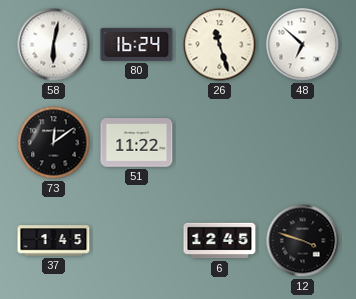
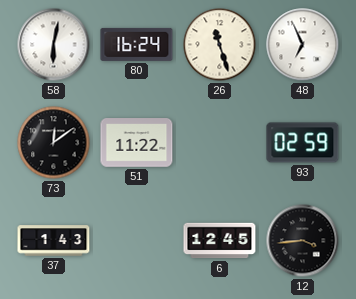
48: 6:52 -> 6:56 (303, 45)
93: none -> 02:59 (303, 143)
37: 1:45 -> 1:43 (54, 241)
12: 3:48 -> 3:44 (303, 241)
